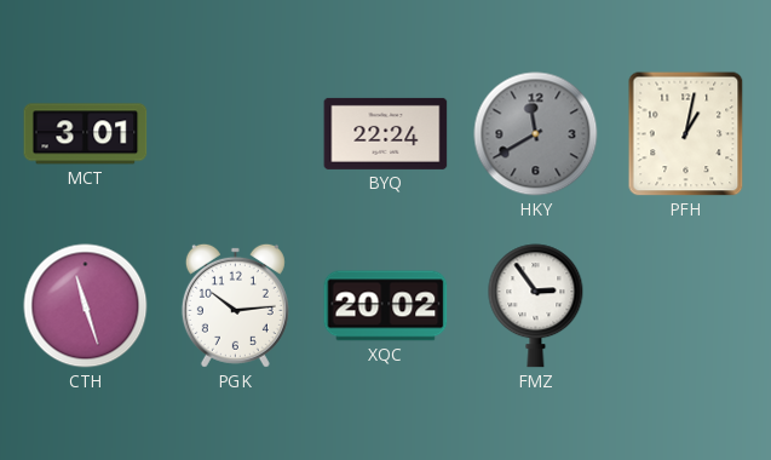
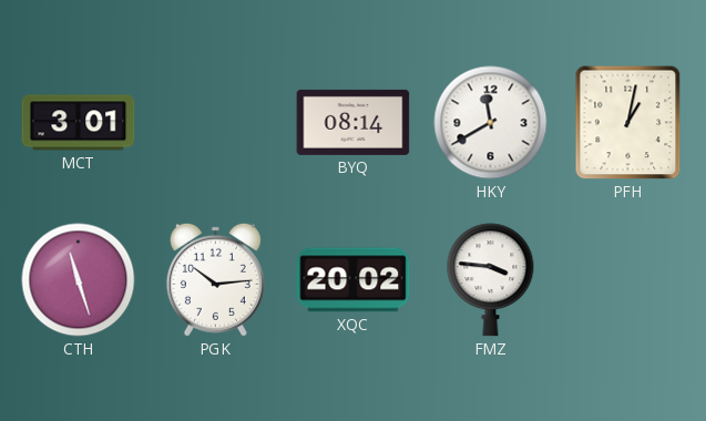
BYQ: 22:24 -> 08:14 (354, 122)
HKY dial: grey -> white (491, 123)
FMZ: 2:54 -> 3:46 (491, 280)
